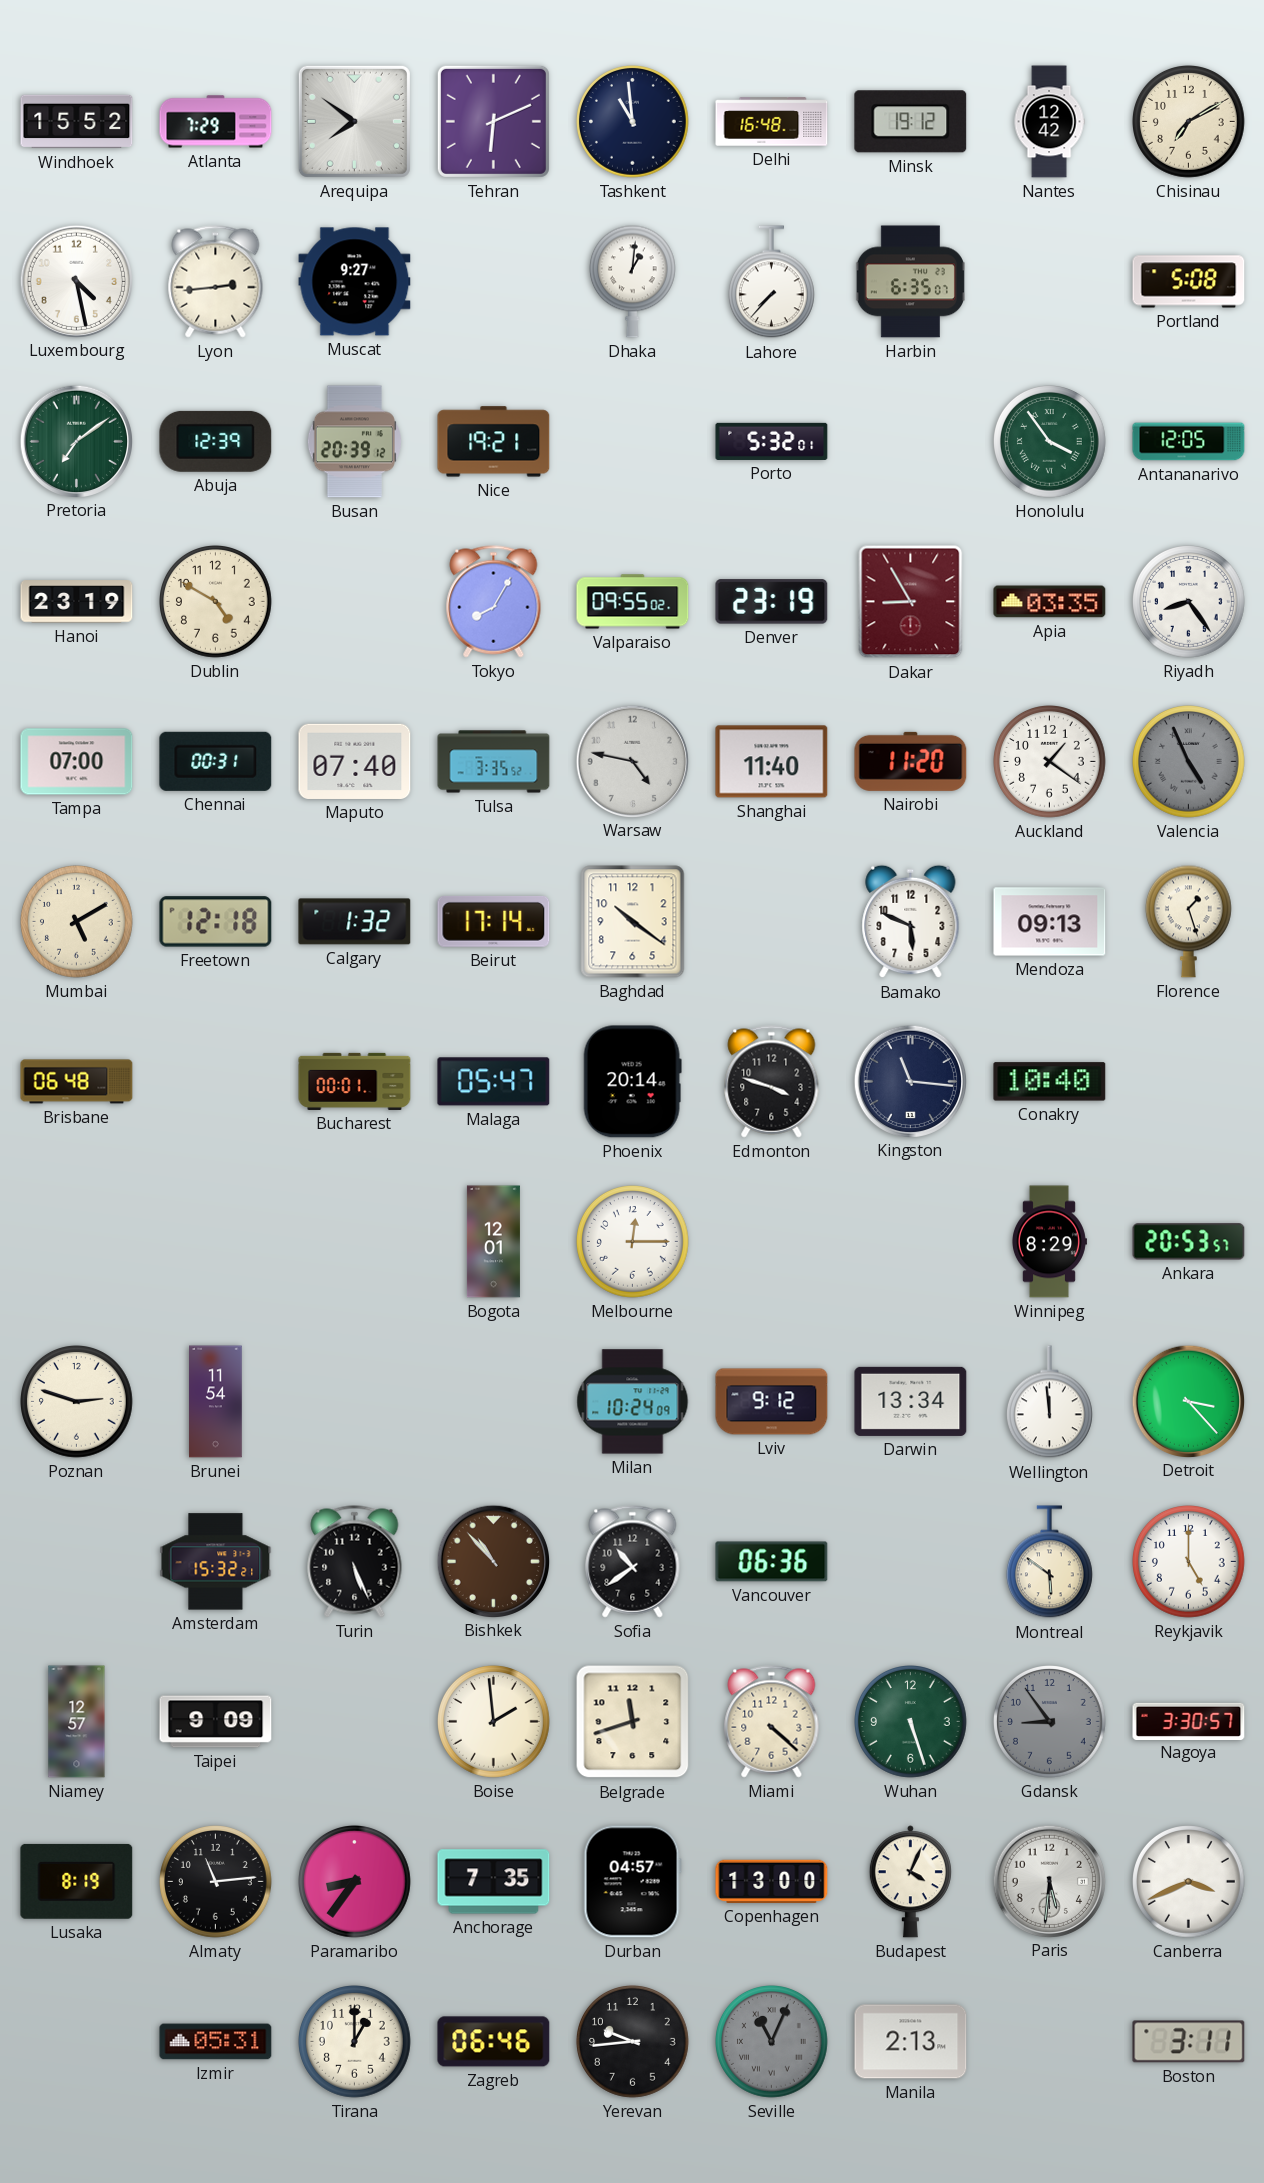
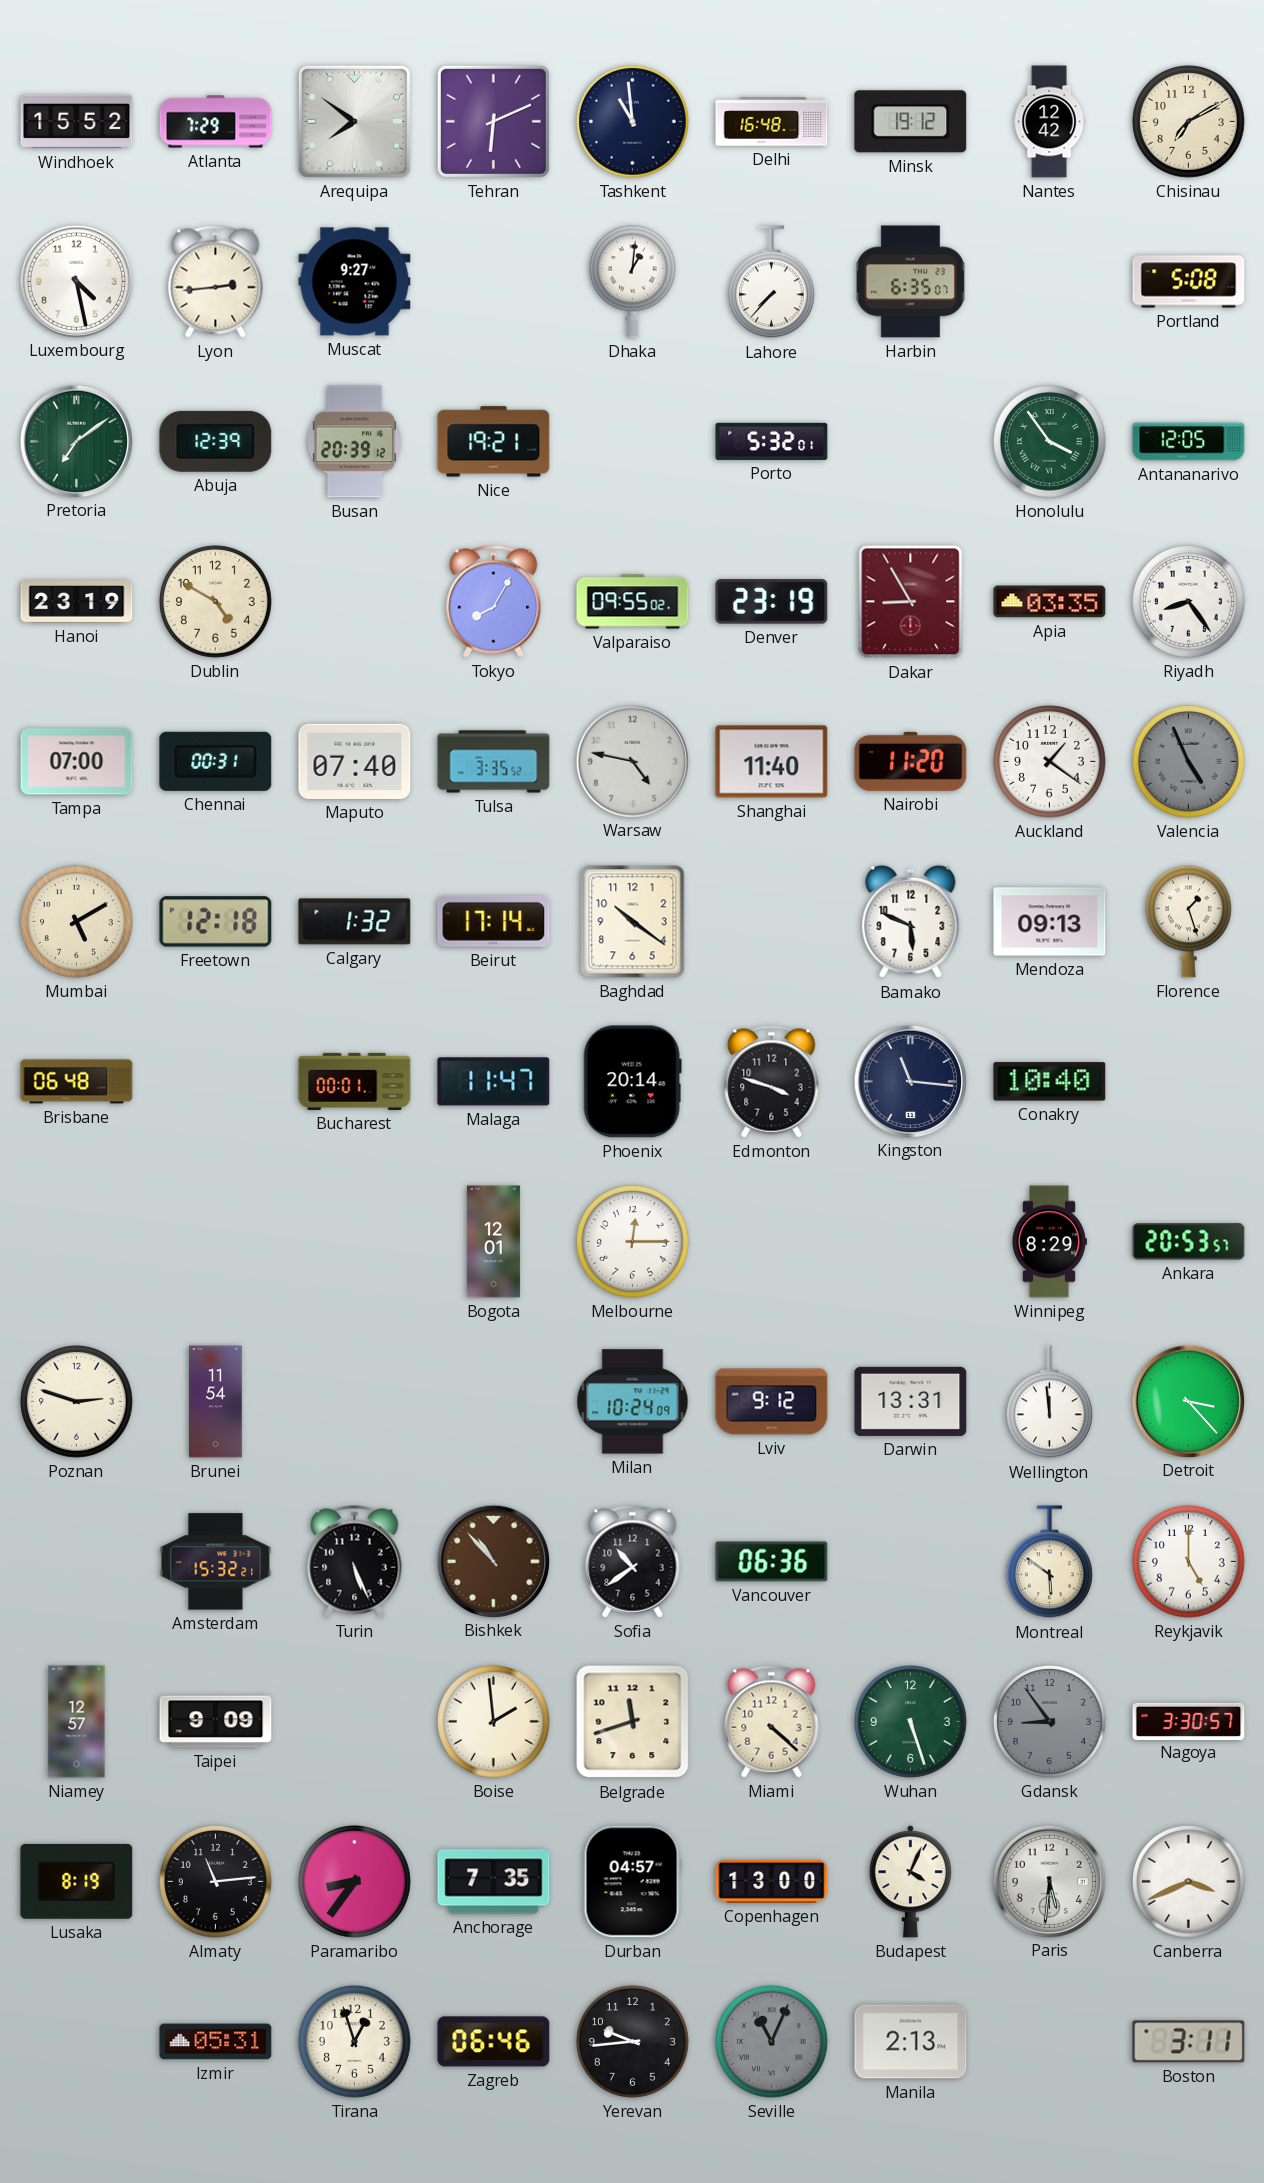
Malaga: 05:47 -> 11:47 (494, 1082)
Darwin: 13:34 -> 13:31 (911, 1401)
Tirana: 1:00 -> 12:57 (355, 2042)
